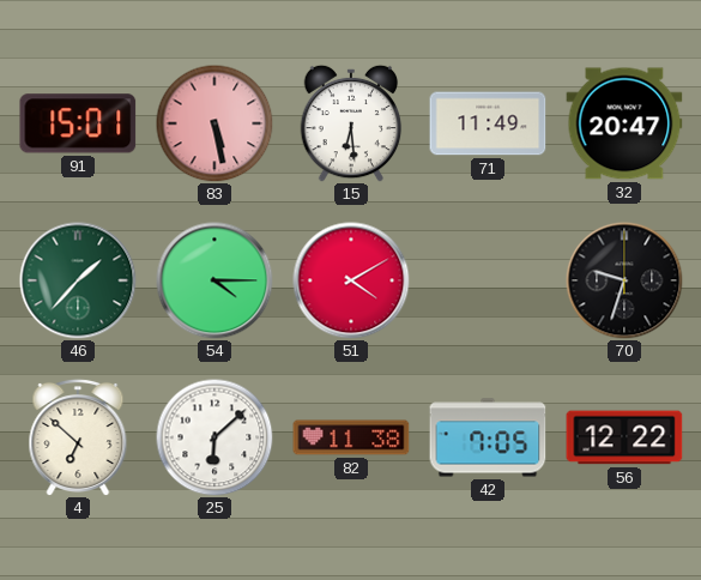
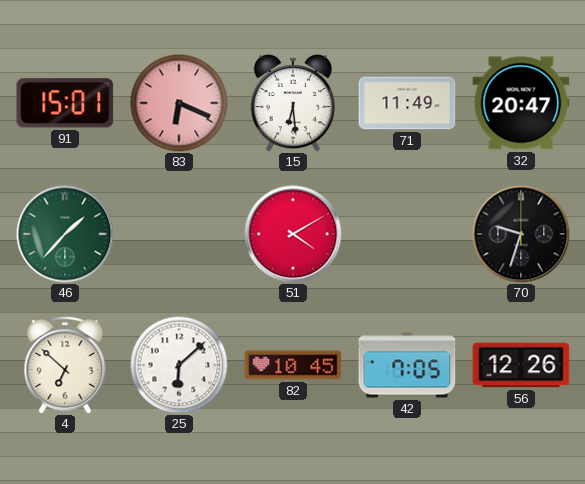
83: 5:28 -> 6:19 (179, 103)
54: 4:15 -> none (214, 280)
82: 11:38 -> 10:45 (293, 365)
56: 12:22 -> 12:26 (521, 365)
